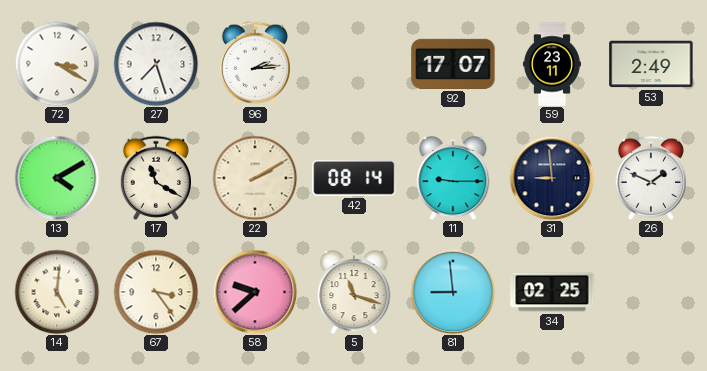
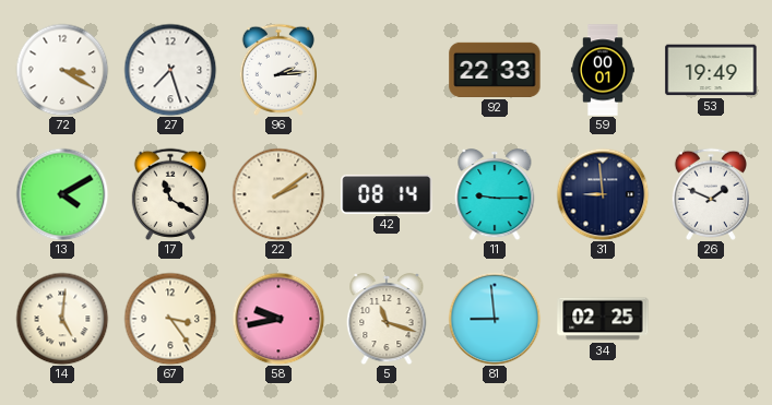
92: 17:07 -> 22:33 (495, 70)
59: 23:11 -> 00:01 (603, 70)
53: 2:49 -> 19:49 (711, 70)
22: 2:10 -> 2:09 (278, 194)
58: 9:38 -> 9:43 (278, 319)
